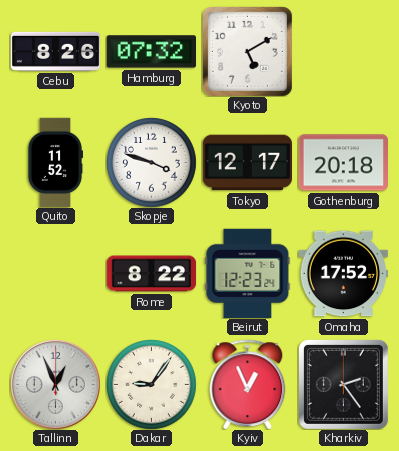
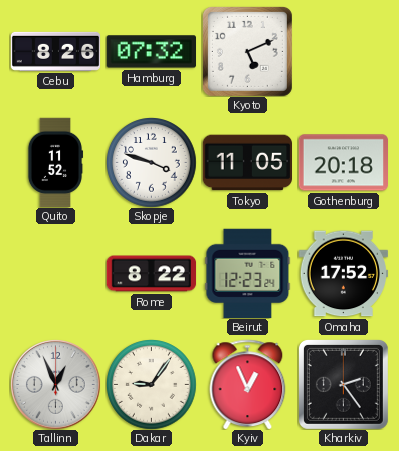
Kyoto: 5:10 -> 5:11 (247, 51)
Tokyo: 12:17 -> 11:05 (247, 163)
